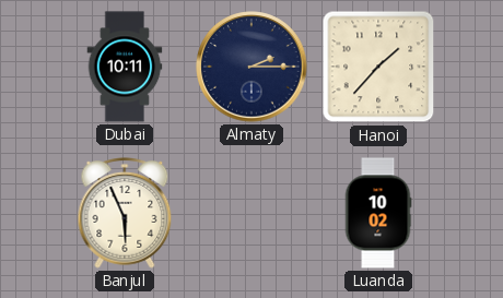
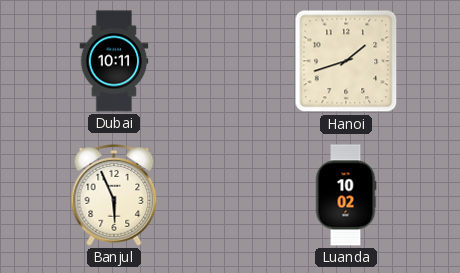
Almaty: 2:15 -> none (251, 67)
Hanoi: 1:37 -> 1:42 (346, 61)
